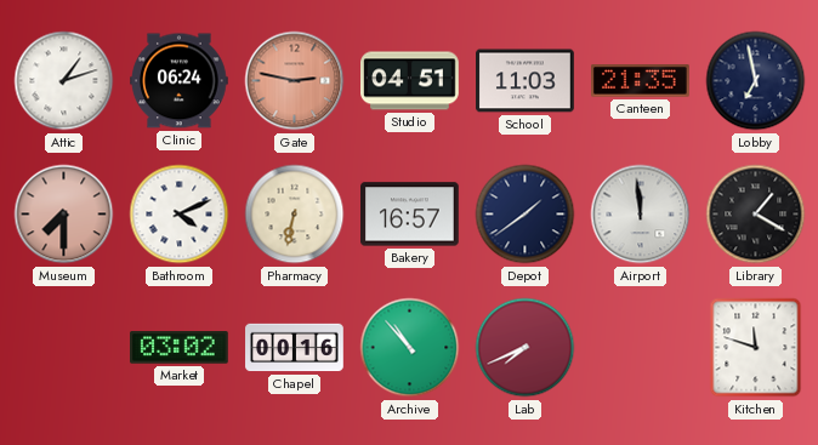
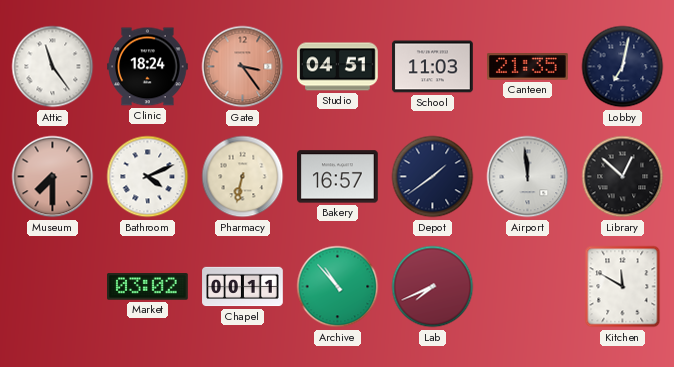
Attic: 1:12 -> 11:24 (53, 67)
Clinic: 06:24 -> 18:24 (148, 67)
Gate: 2:47 -> 3:24 (243, 67)
Lobby: 6:58 -> 7:02 (623, 67)
Library: 1:20 -> 12:52 (623, 177)
Chapel: 00:16 -> 00:11 (243, 287)
Kitchen: 11:48 -> 11:50 (623, 287)
